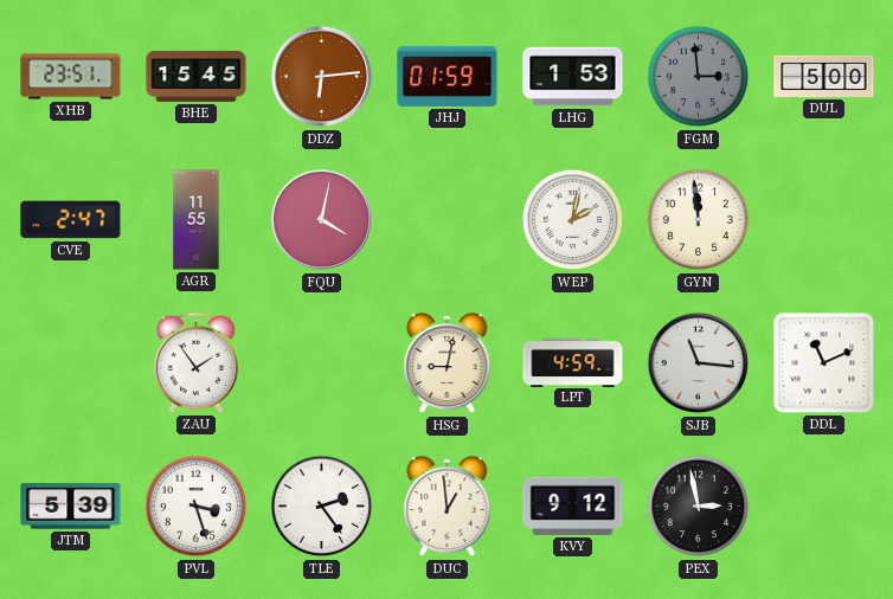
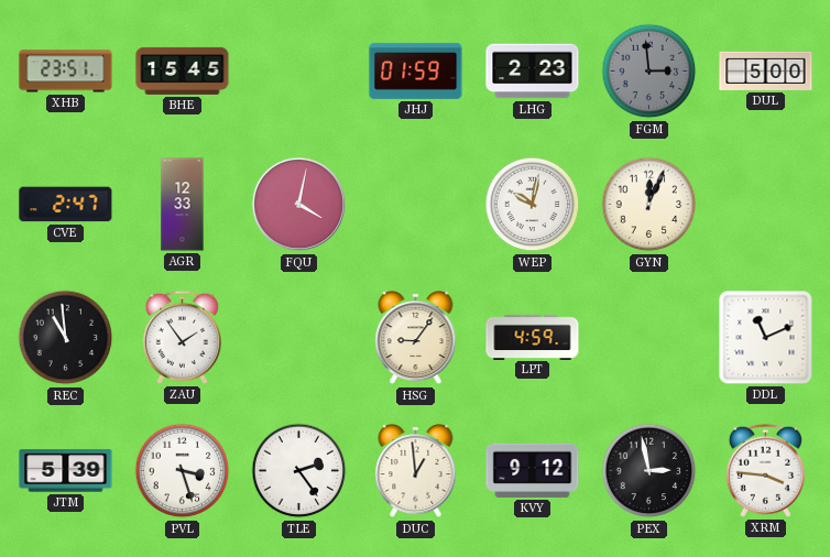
DDZ: 6:14 -> none (322, 77)
LHG: 1:53 -> 2:23 (533, 72)
AGR: 11:55 -> 12:33 (183, 205)
WEP: 2:02 -> 10:02 (533, 205)
GYN: 11:59 -> 12:04 (649, 205)
REC: none -> 10:59 (66, 338)
HSG: 9:02 -> 9:06 (416, 339)
SJB: 11:16 -> none (699, 363)
XRM: none -> 3:46 (765, 470)
